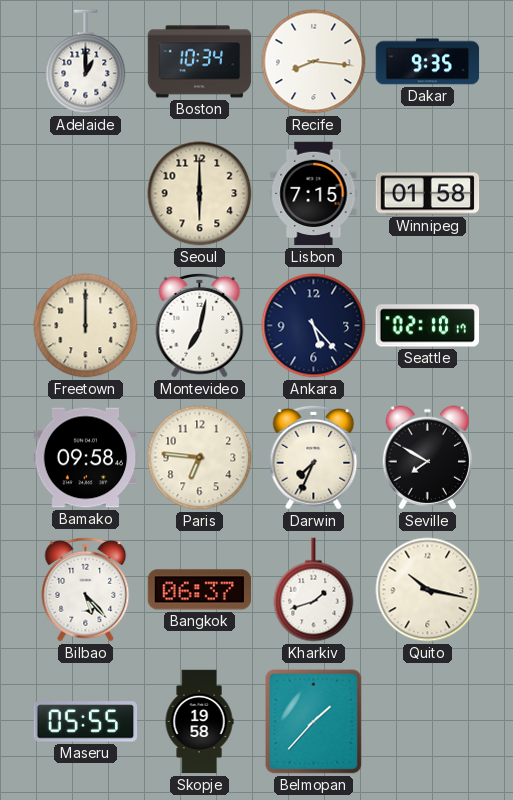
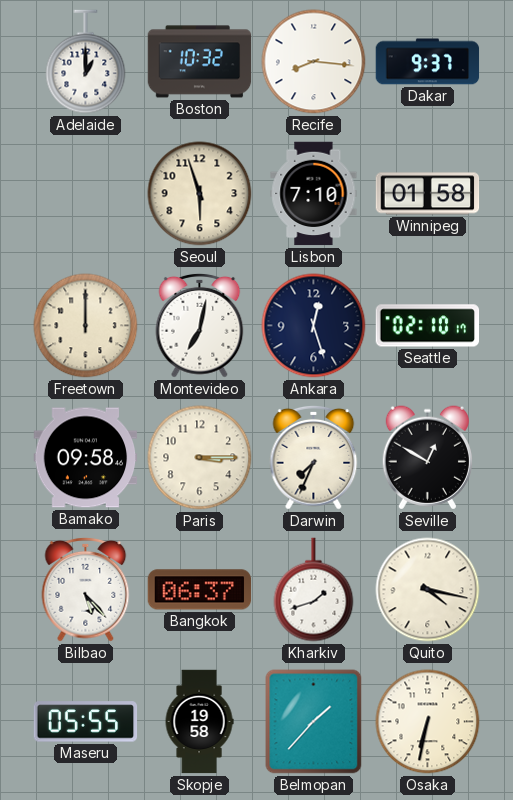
Boston: 10:34 -> 10:32 (200, 62)
Dakar: 9:35 -> 9:37 (428, 62)
Seoul: 6:00 -> 5:57 (200, 194)
Lisbon: 7:15 -> 7:10 (314, 194)
Ankara: 5:23 -> 12:27 (314, 326)
Paris: 6:46 -> 3:15 (200, 458)
Seville: 7:50 -> 12:50 (427, 458)
Quito: 10:17 -> 4:17 (428, 590)
Osaka: none -> 6:32 (428, 722)
